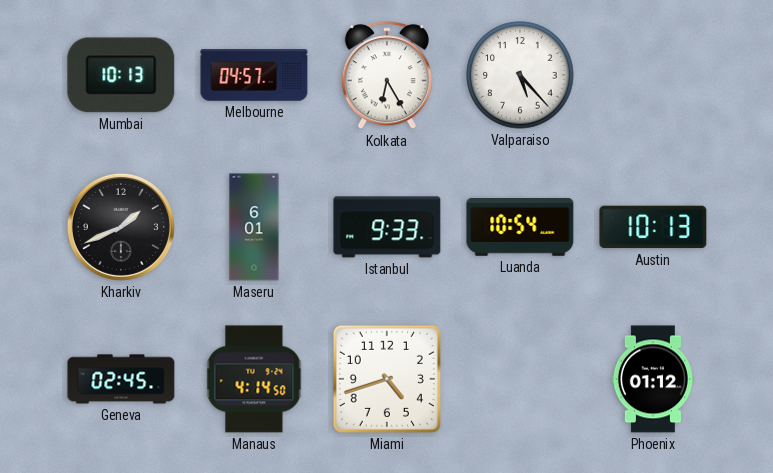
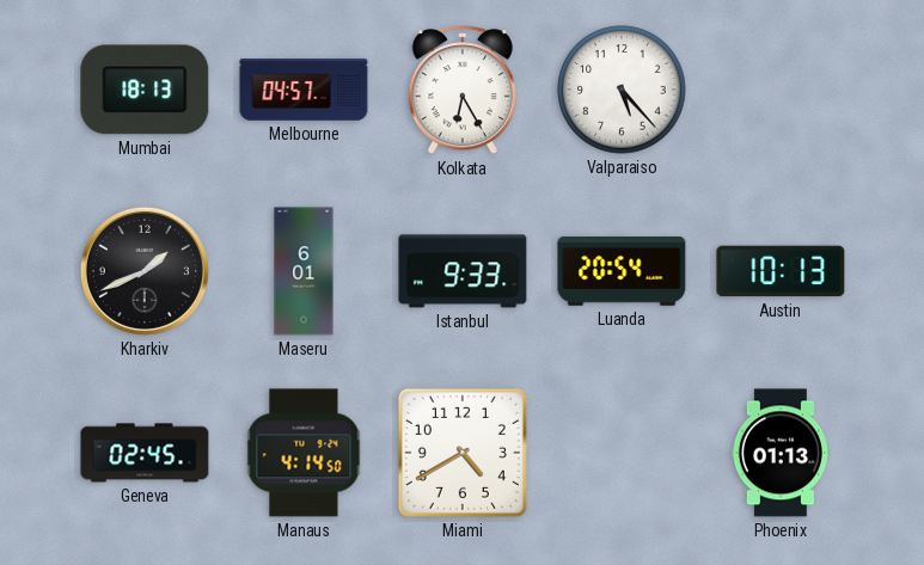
Mumbai: 10:13 -> 18:13 (145, 90)
Luanda: 10:54 -> 20:54 (622, 271)
Miami: 4:42 -> 4:40 (463, 453)
Phoenix: 01:12 -> 01:13 (781, 453)
